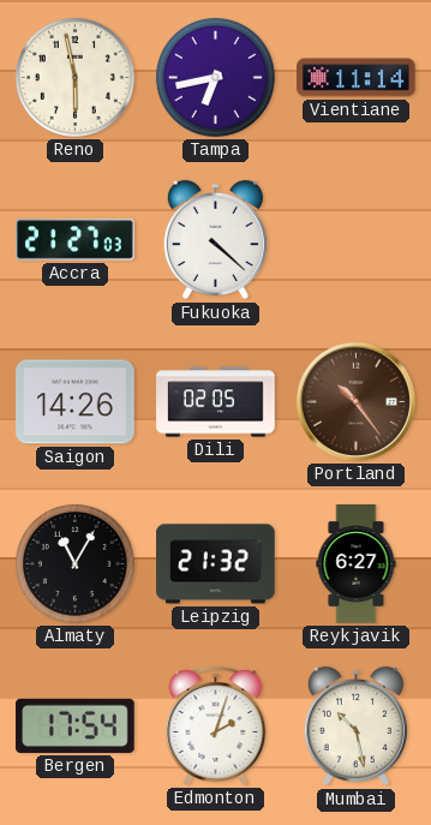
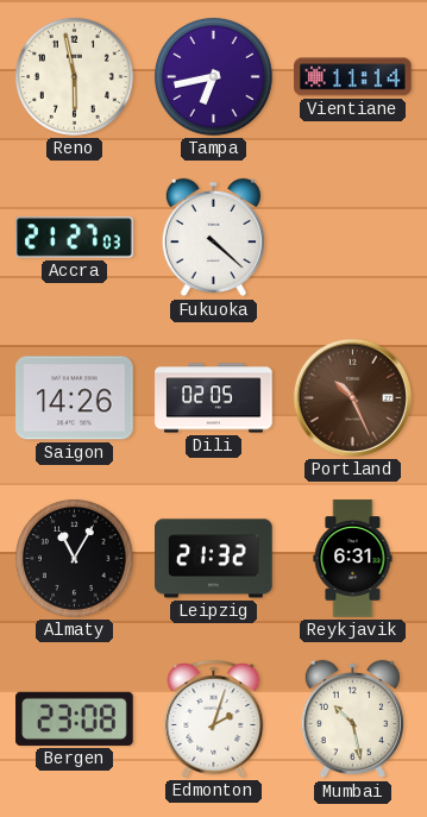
Portland: 10:24 -> 10:26 (352, 397)
Reykjavik: 6:27 -> 6:31 (353, 559)
Bergen: 17:54 -> 23:08 (75, 718)
